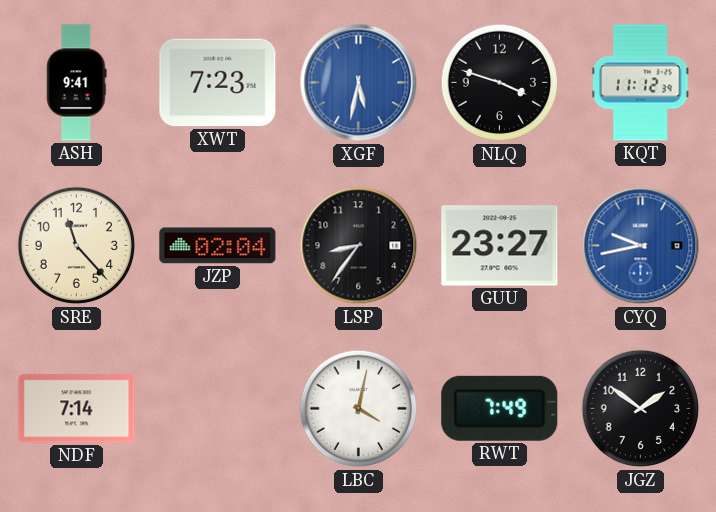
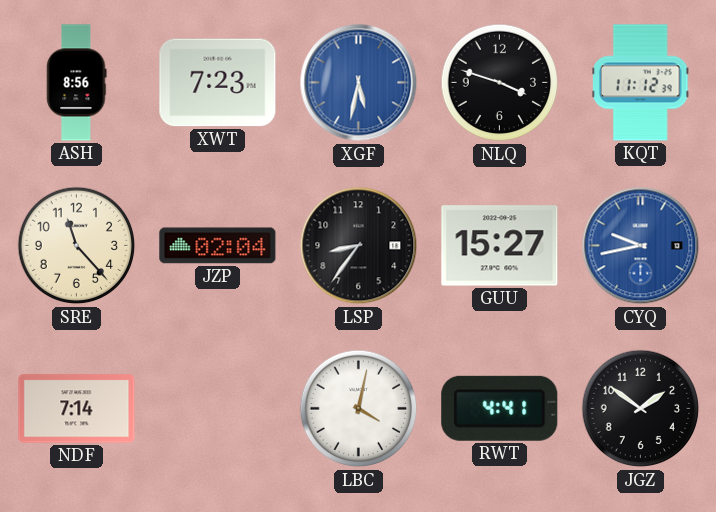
ASH: 9:41 -> 8:56 (77, 83)
GUU: 23:27 -> 15:27 (500, 246)
RWT: 7:49 -> 4:41 (500, 408)
